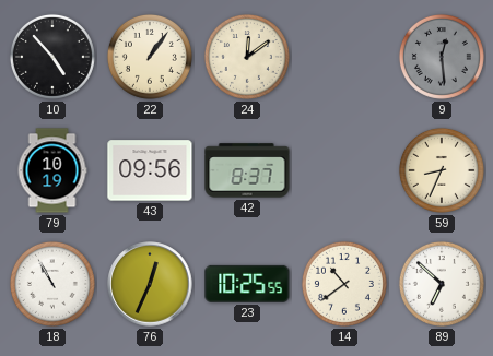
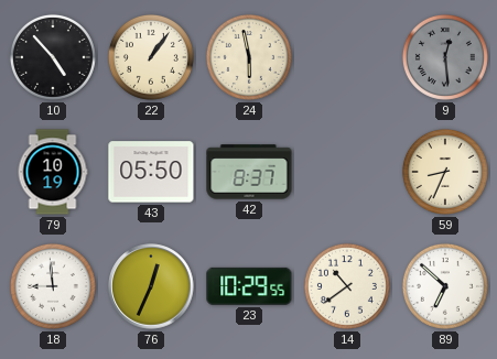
24: 12:09 -> 5:58 (249, 57)
43: 09:56 -> 05:50 (151, 172)
18: 10:55 -> 8:59 (53, 286)
23: 10:25 -> 10:29 (249, 286)
